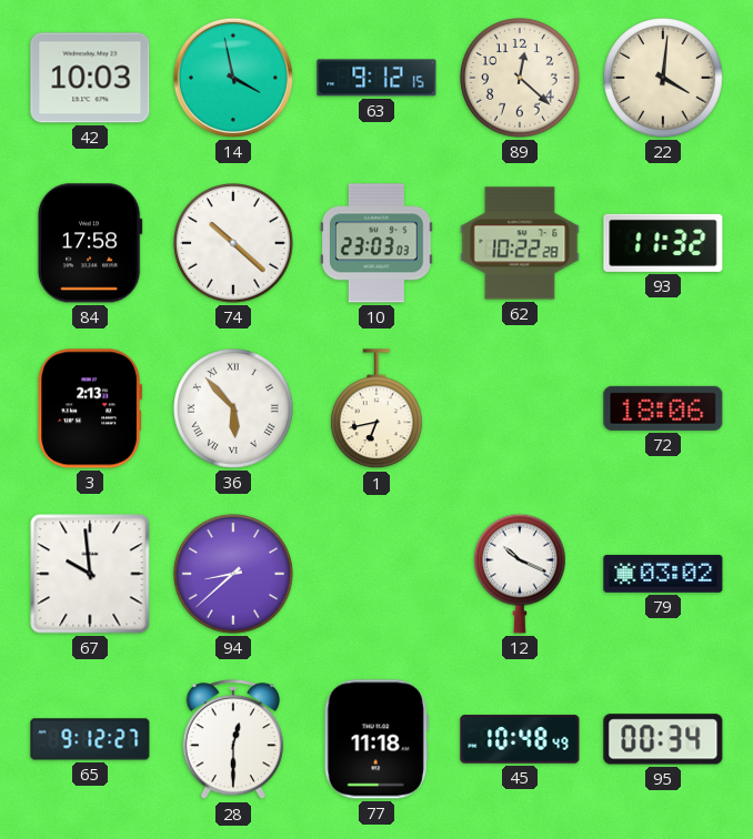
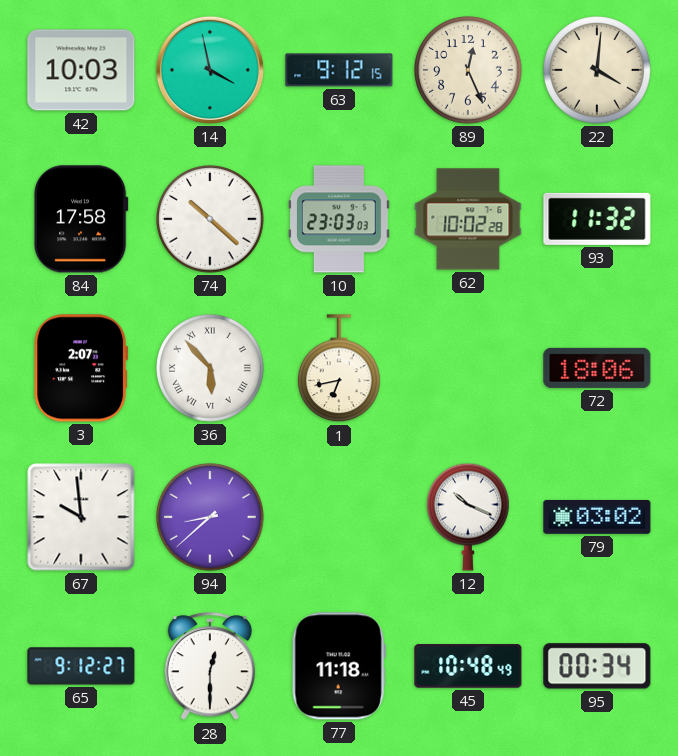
89: 12:22 -> 12:26 (468, 70)
62: 10:22 -> 10:02 (468, 219)
3: 2:13 -> 2:07 (81, 368)
